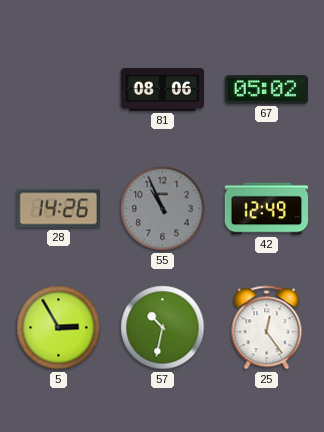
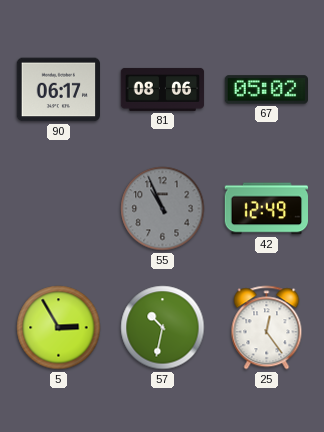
90: none -> 06:17 (58, 90)
28: 14:26 -> none (59, 209)
